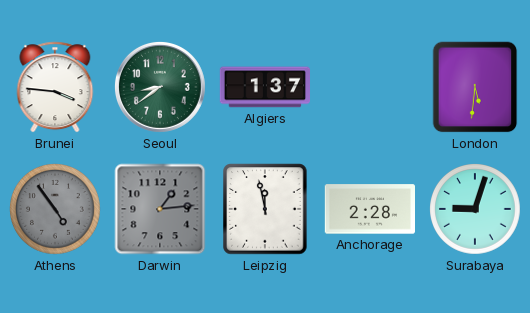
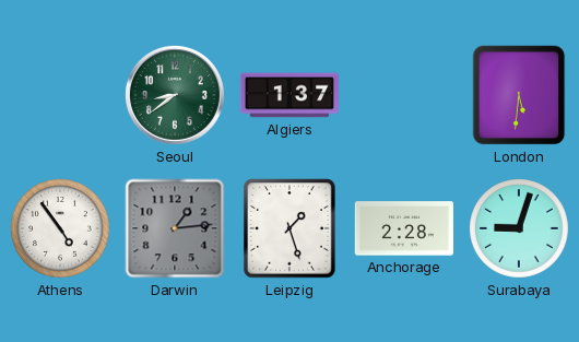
Brunei: 3:46 -> none (55, 87)
Athens dial: grey -> white (61, 229)
Leipzig: 11:58 -> 1:27 (289, 228)
